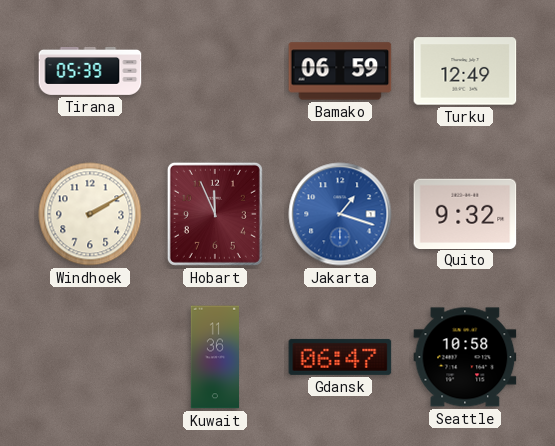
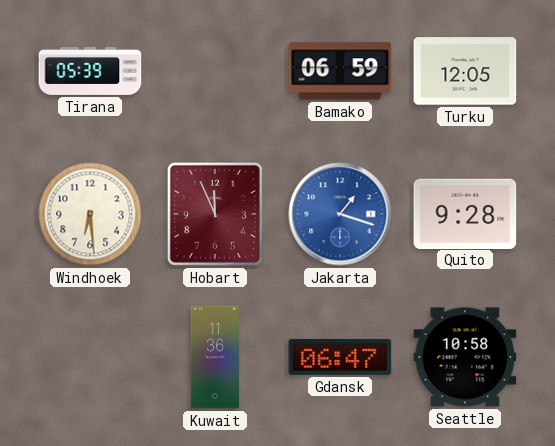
Turku: 12:49 -> 12:05 (465, 71)
Windhoek: 2:10 -> 6:29 (90, 214)
Quito: 9:32 -> 9:28 (465, 213)
